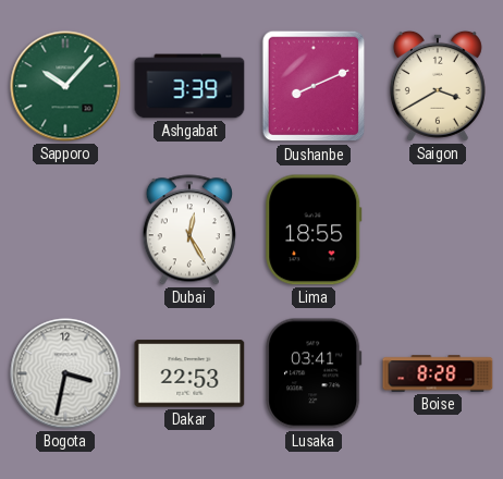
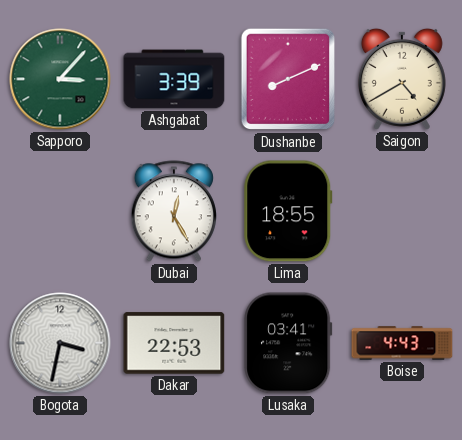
Sapporo: 10:07 -> 3:07 (60, 79)
Saigon: 3:40 -> 4:40 (402, 79)
Boise: 8:28 -> 4:43 (402, 343)
